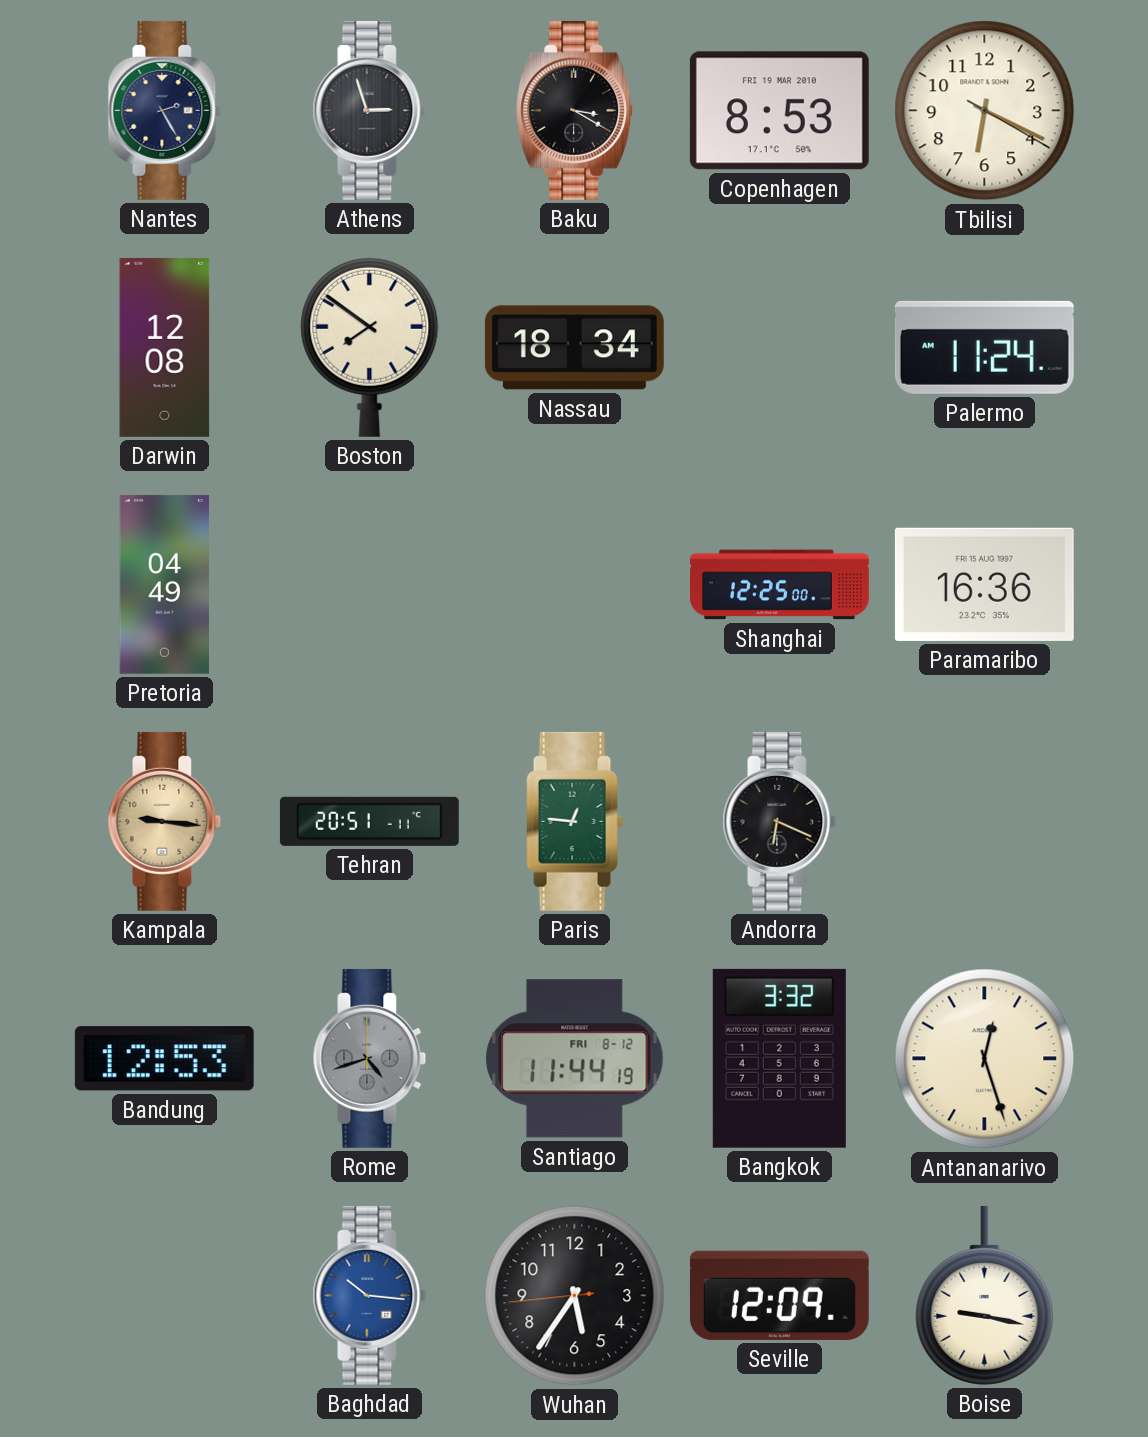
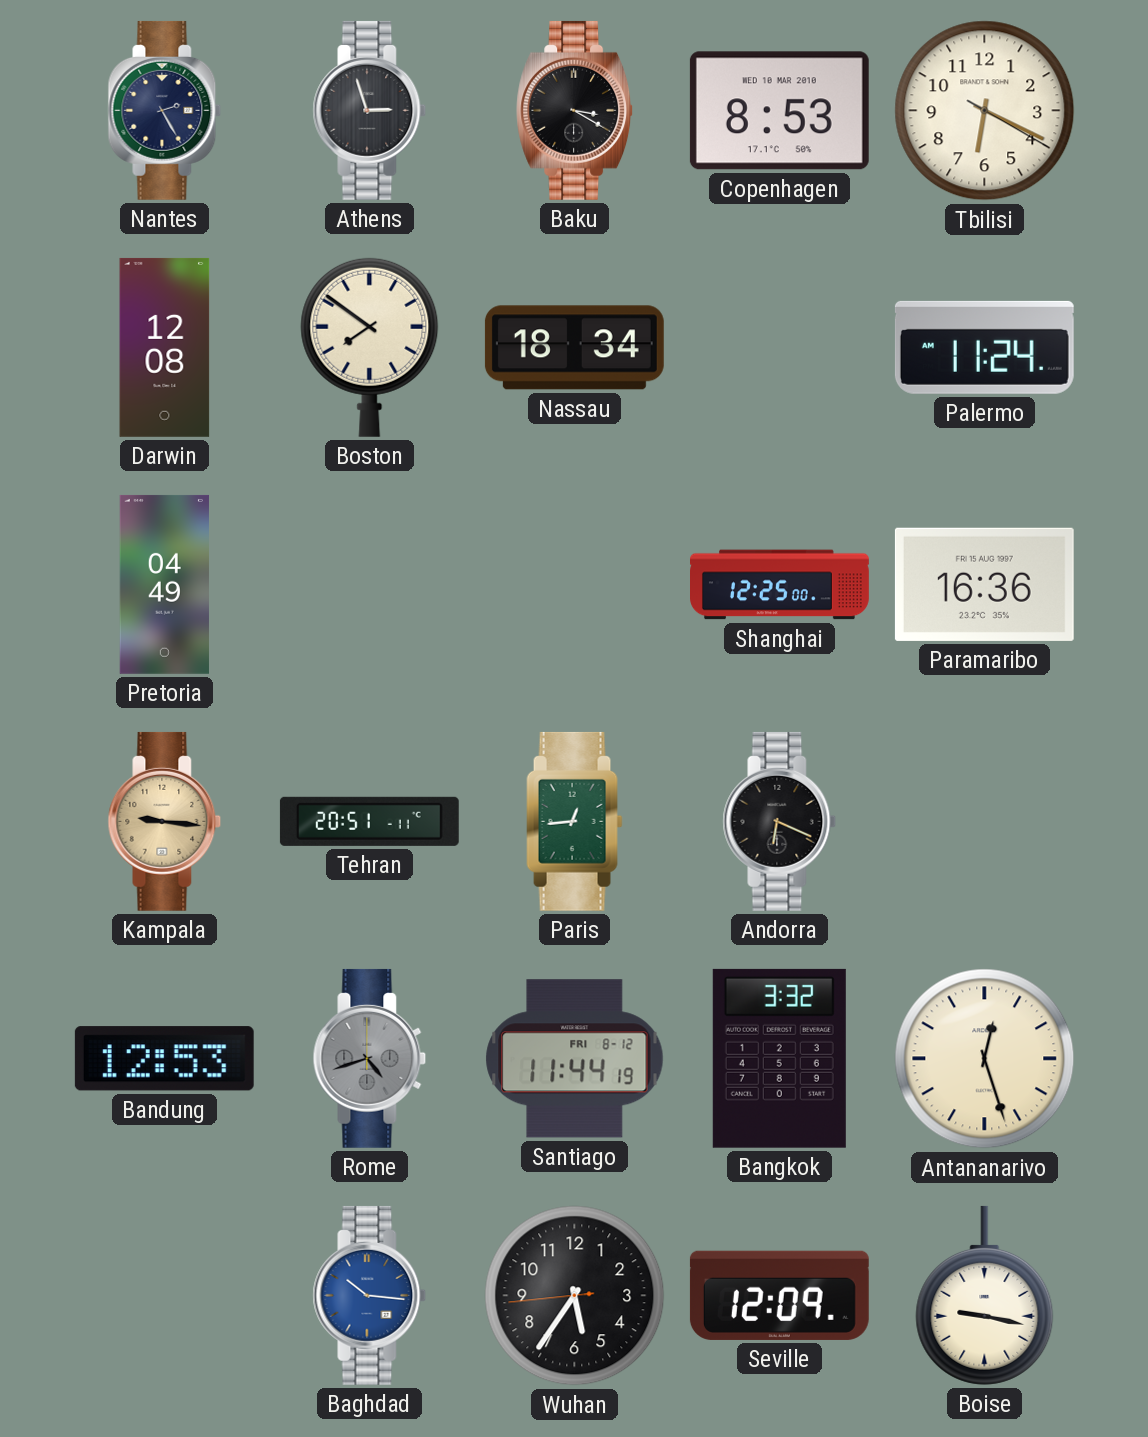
Copenhagen date: FRI 19 MAR 2010 -> WED 10 MAR 2010 (779, 111)
Paris: 12:46 -> 12:44 (575, 821)
